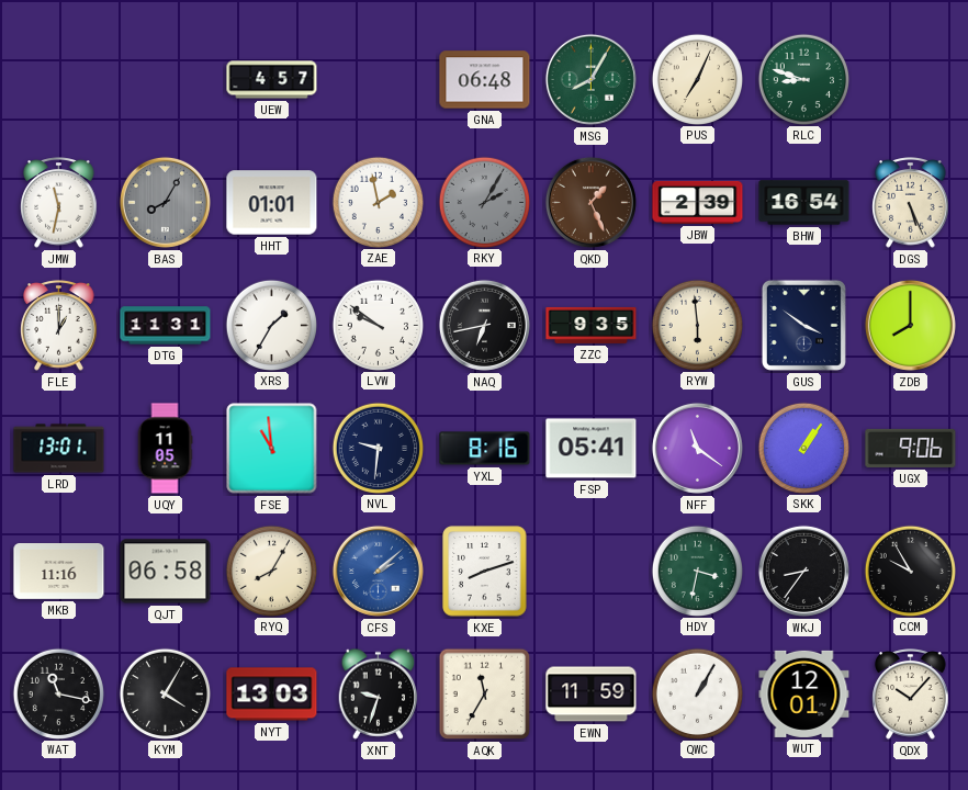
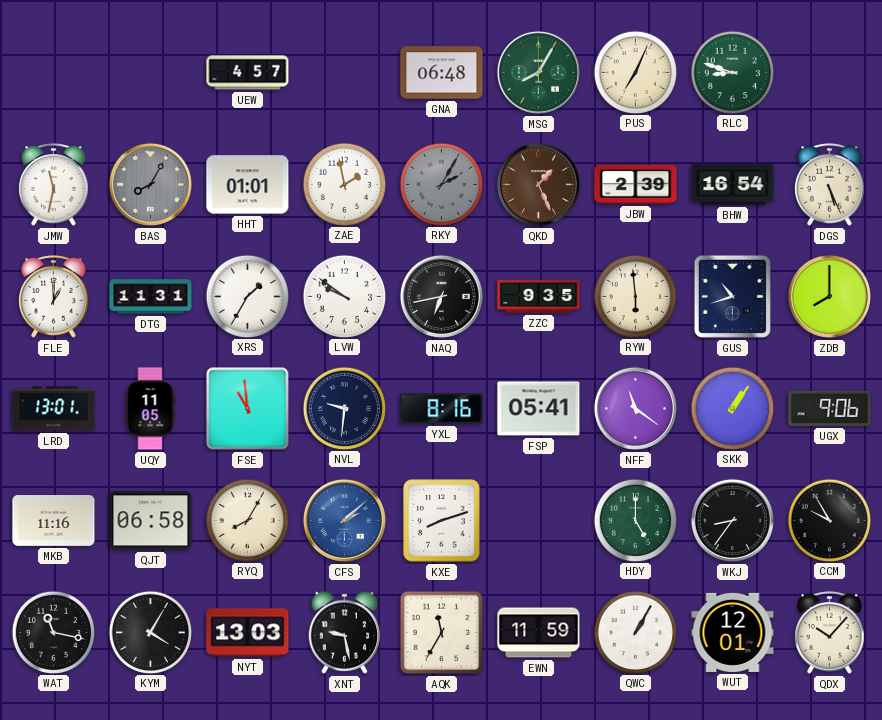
GUS: 3:51 -> 10:42 (732, 296)
HDY: 3:32 -> 5:00 (635, 520)
XNT: 9:33 -> 9:28 (345, 632)
